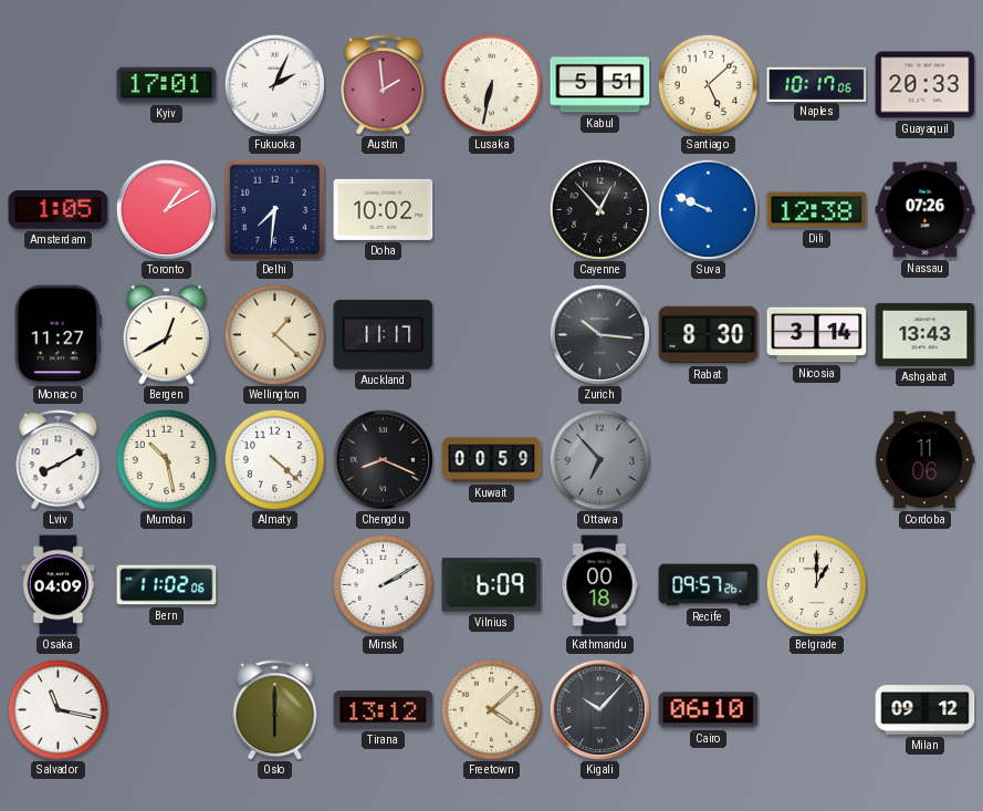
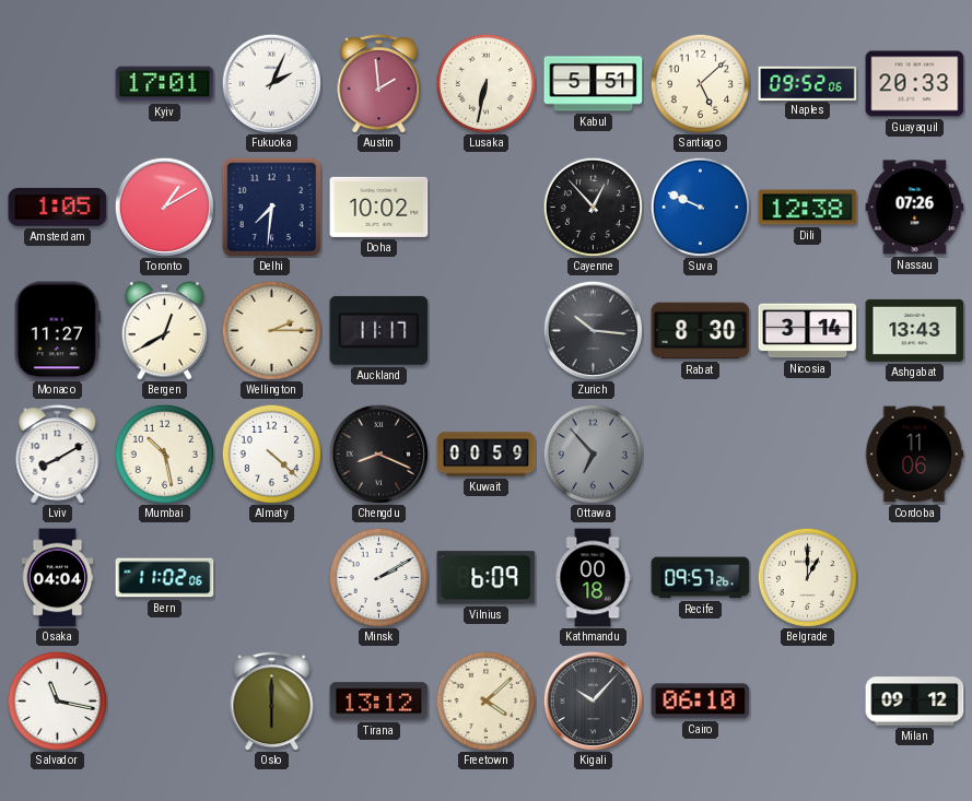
Naples: 10:17 -> 09:52 (808, 83)
Wellington: 1:22 -> 2:15 (271, 330)
Osaka: 04:09 -> 04:04 (58, 578)
